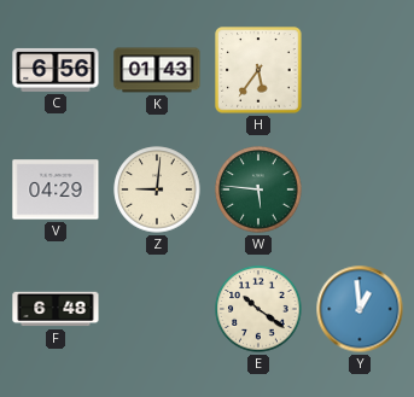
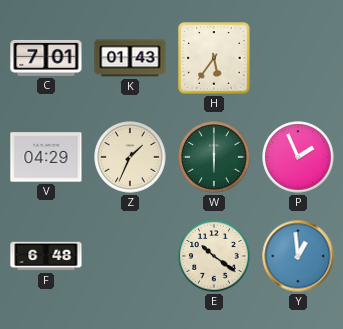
C: 6:56 -> 7:01 (46, 58)
Z: 9:01 -> 1:34 (130, 157)
W: 5:46 -> 6:00 (214, 157)
P: none -> 1:56 (298, 157)
